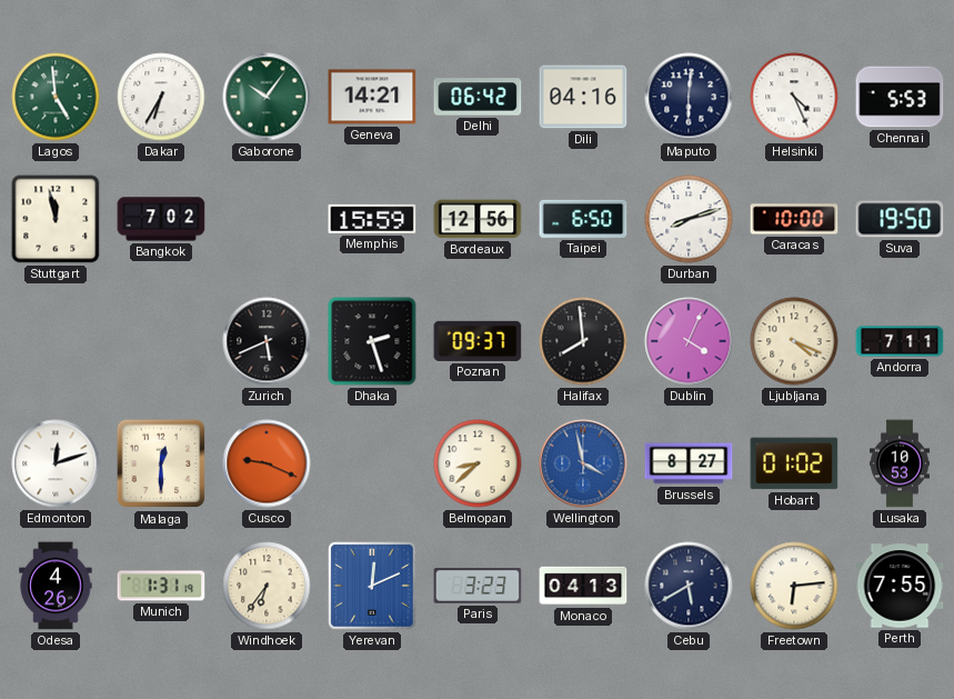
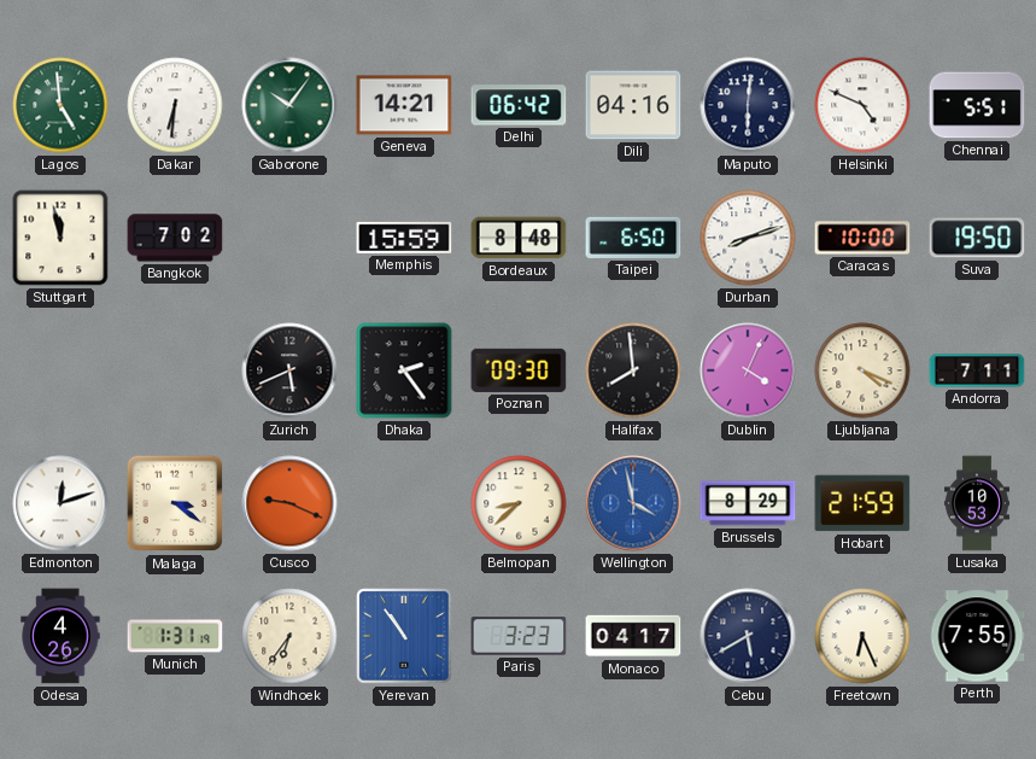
Dakar: 6:35 -> 6:31 (175, 105)
Helsinki: 4:26 -> 4:49 (862, 105)
Chennai: 5:53 -> 5:51 (977, 105)
Bordeaux: 12:56 -> 8:48 (519, 238)
Dhaka: 2:27 -> 2:24 (404, 370)
Poznan: 09:37 -> 09:30 (519, 370)
Malaga: 12:30 -> 3:21 (175, 503)
Brussels: 8:27 -> 8:29 (748, 503)
Hobart: 01:02 -> 21:59 (862, 503)
Yerevan: 12:11 -> 10:54 (404, 636)
Monaco: 04:13 -> 04:17 (633, 636)
Freetown: 6:14 -> 6:26 (862, 636)
